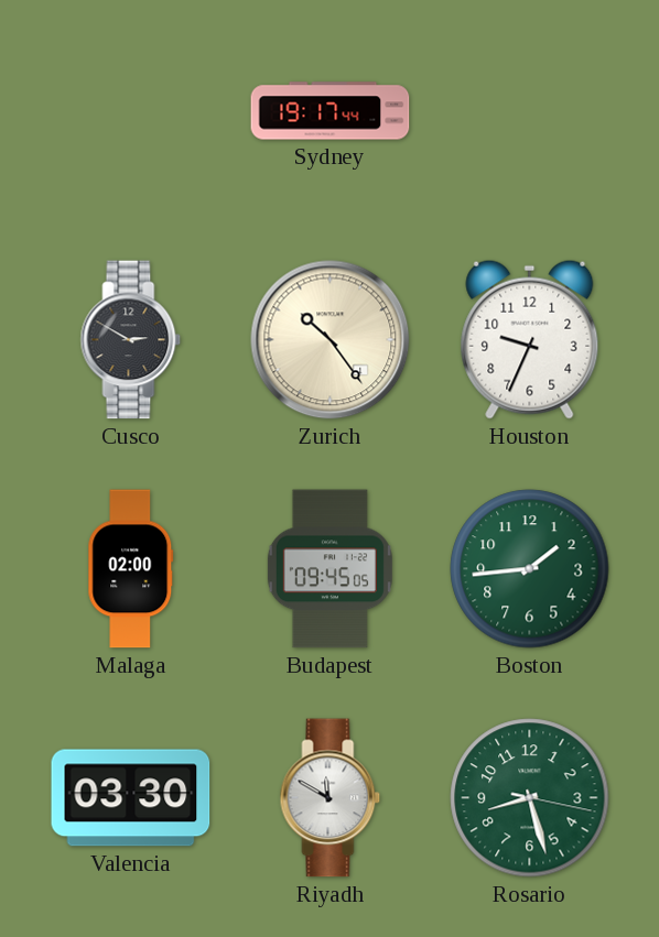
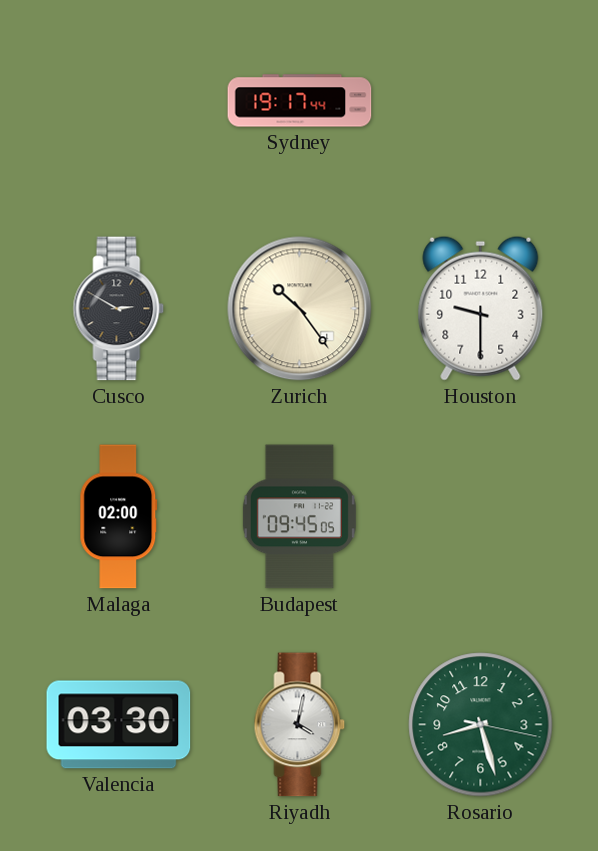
Houston: 9:34 -> 9:30 (481, 308)
Boston: 1:44 -> none (530, 569)
Riyadh: 11:50 -> 4:02 (300, 725)
